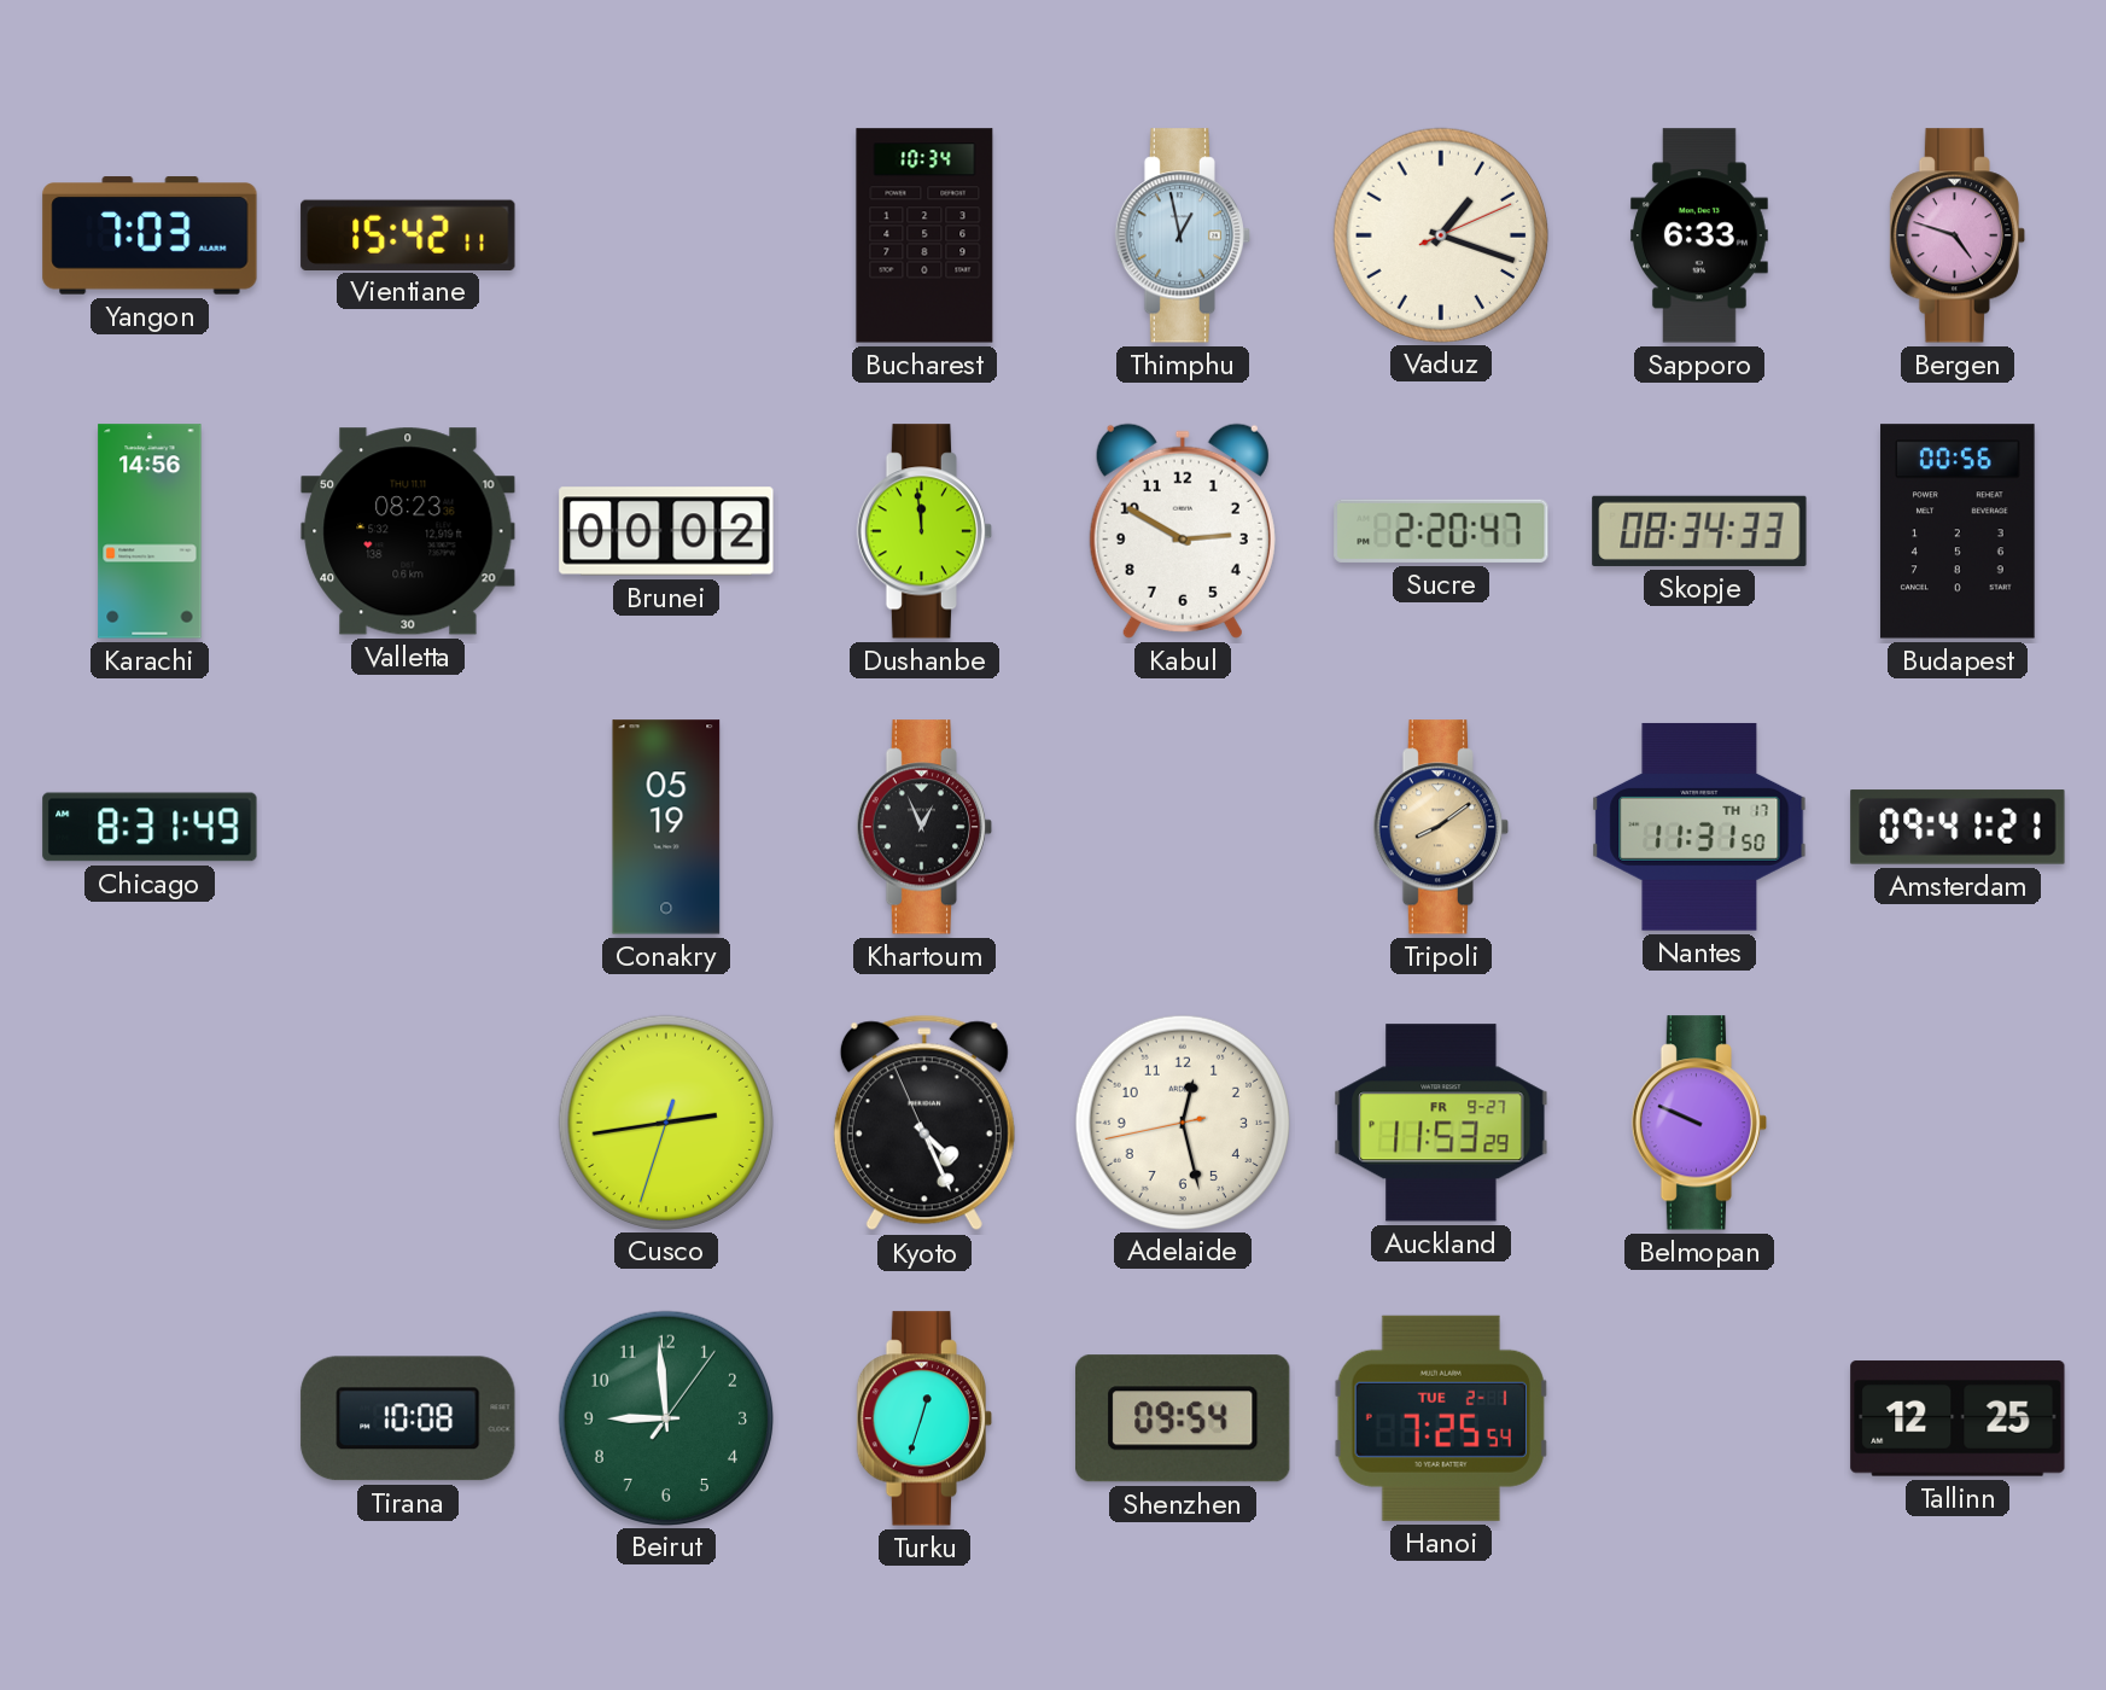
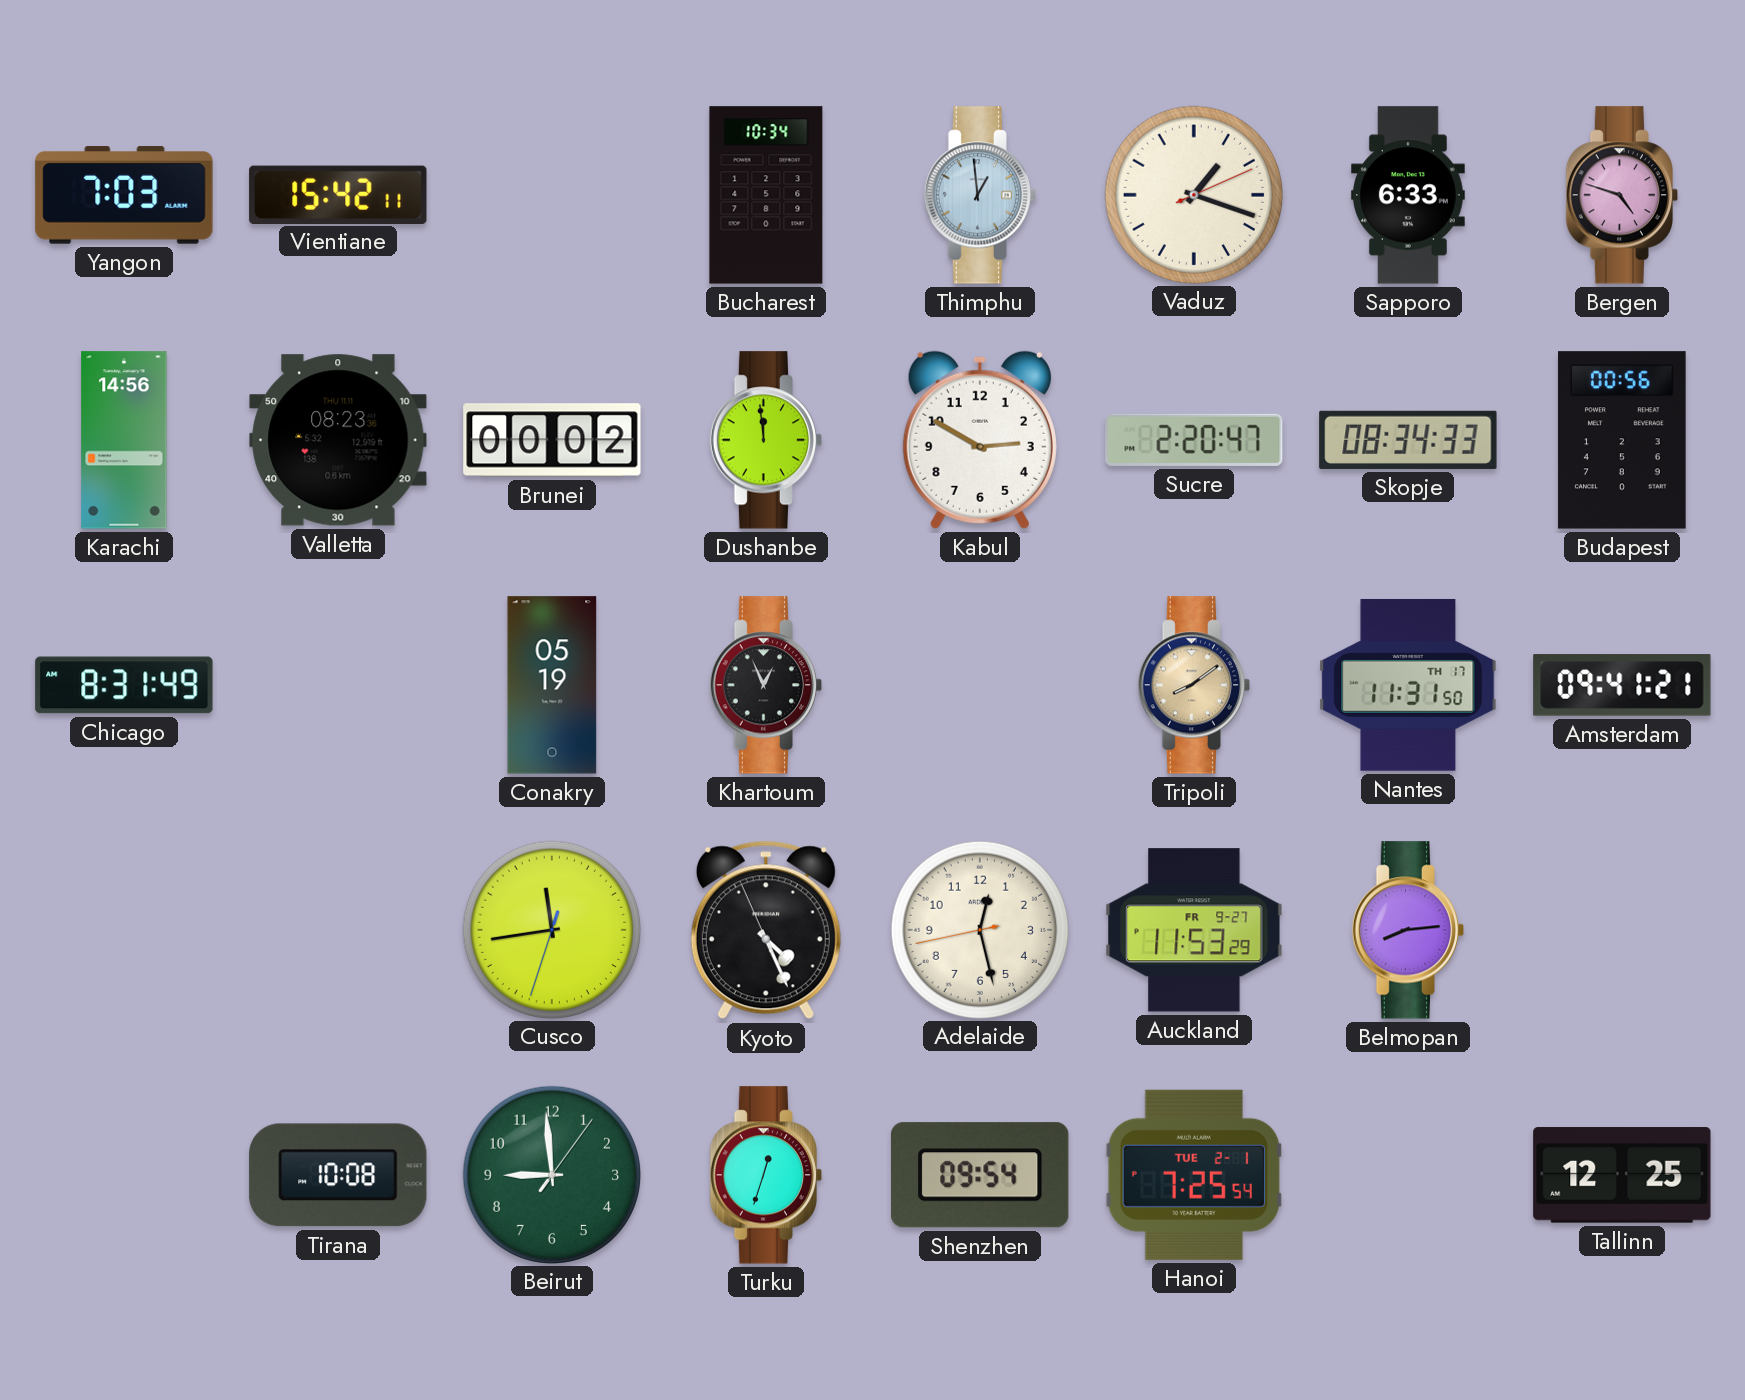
Thimphu: 12:58 -> 12:59 (980, 195)
Cusco: 2:43 -> 11:43 (551, 929)
Belmopan: 9:49 -> 8:14 (1408, 930)
